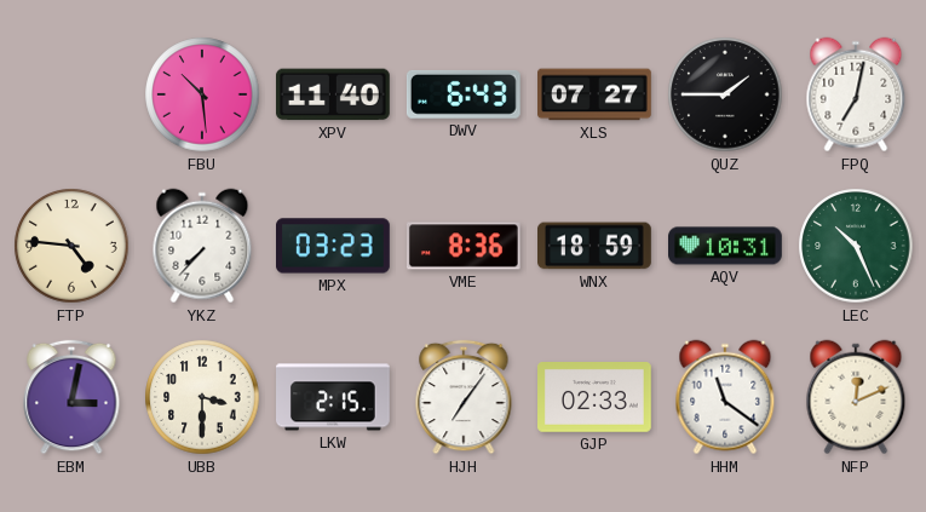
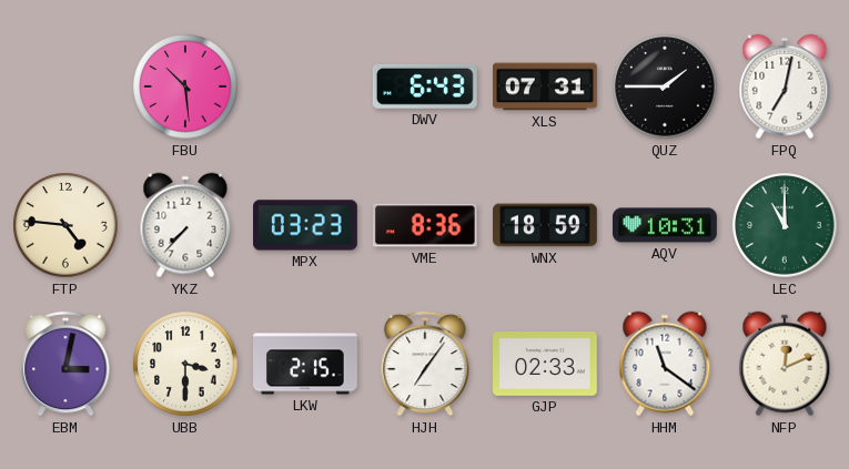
XPV: 11:40 -> none (333, 94)
XLS: 07:27 -> 07:31 (546, 86)
LEC: 10:26 -> 11:00 (785, 225)
